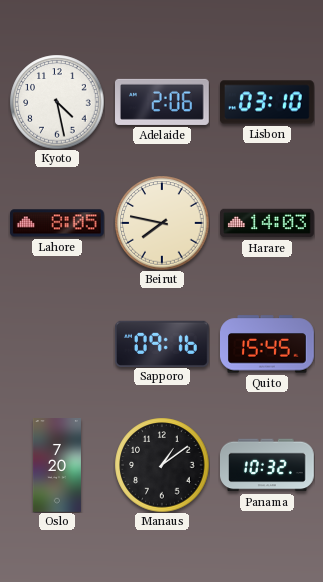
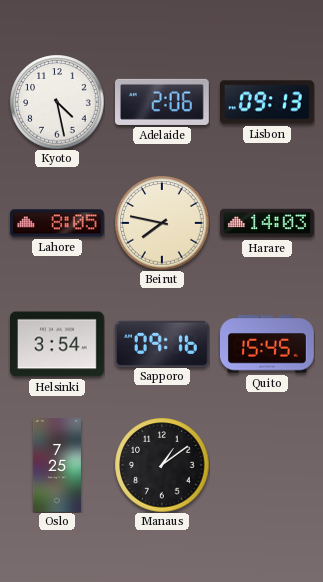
Lisbon: 03:10 -> 09:13 (268, 102)
Helsinki: none -> 3:54 (58, 344)
Oslo: 7:20 -> 7:25 (57, 465)
Panama: 10:32 -> none (268, 465)
